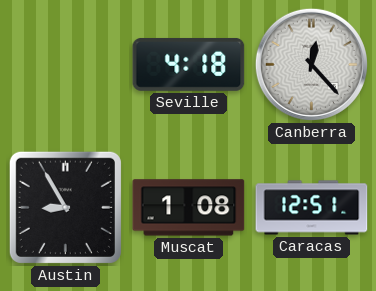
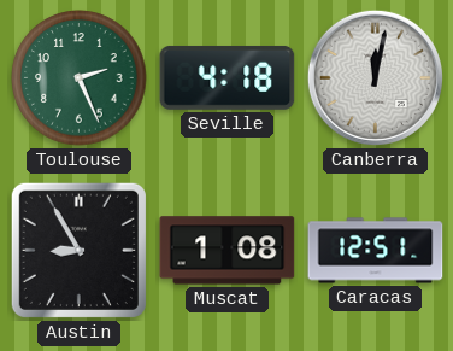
Toulouse: none -> 2:26 (80, 78)
Canberra: 12:23 -> 12:02 (375, 77)
